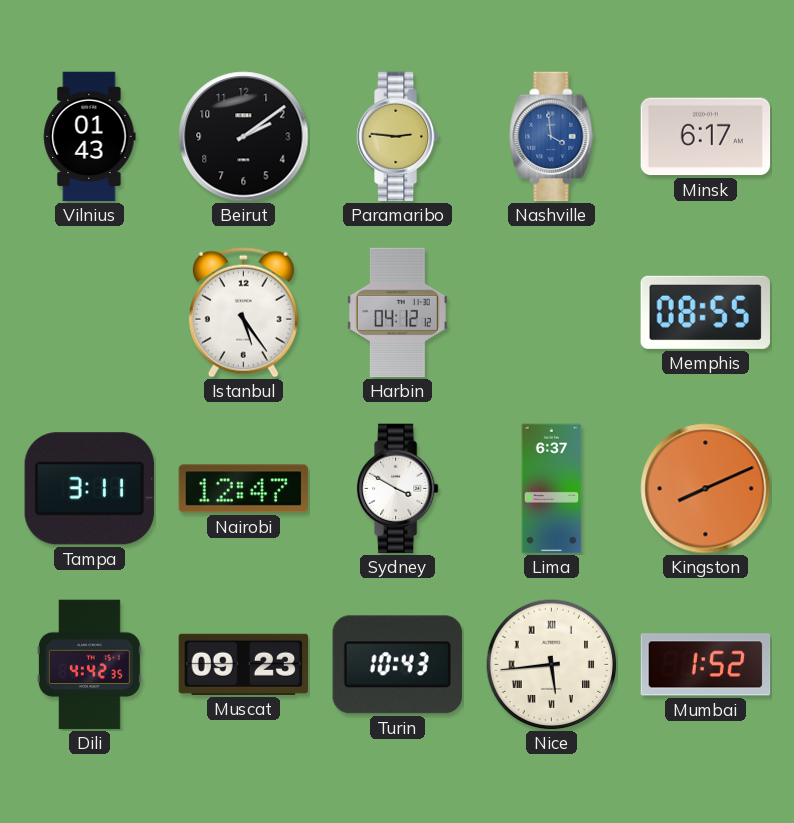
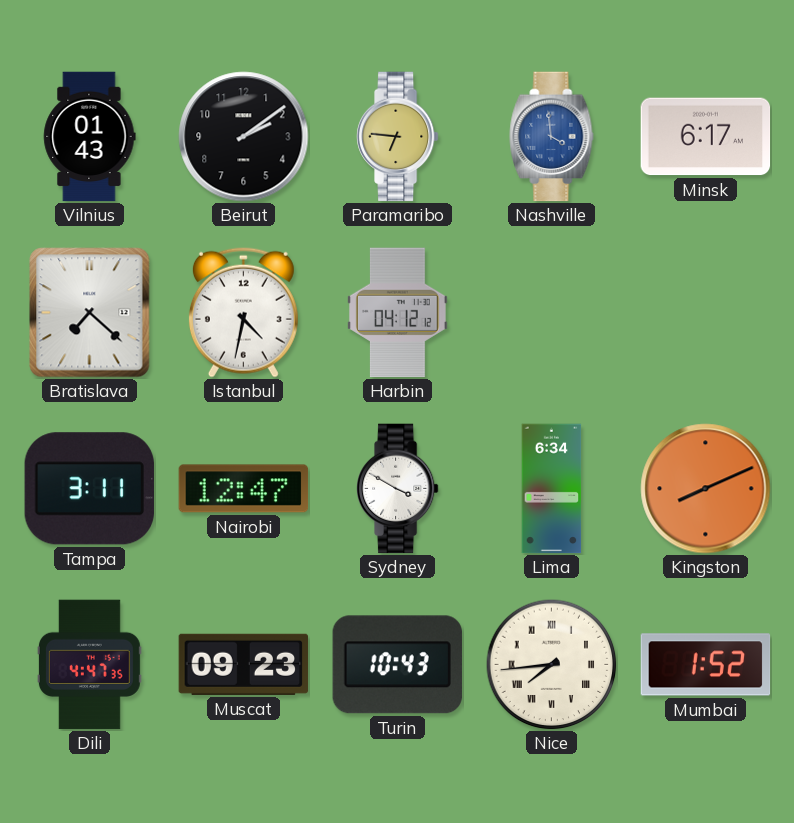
Paramaribo: 2:46 -> 6:46 (398, 137)
Bratislava: none -> 7:22 (90, 313)
Istanbul: 5:24 -> 4:32 (243, 312)
Memphis: 08:55 -> none (705, 312)
Lima: 6:37 -> 6:34 (552, 489)
Dili: 4:42 -> 4:47 (89, 665)
Nice: 5:44 -> 7:44 (552, 665)
